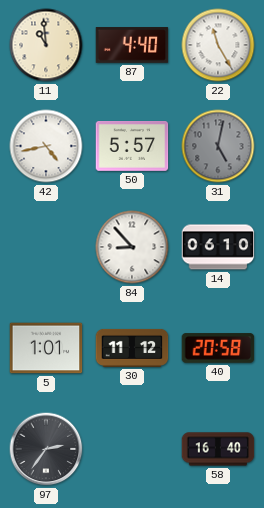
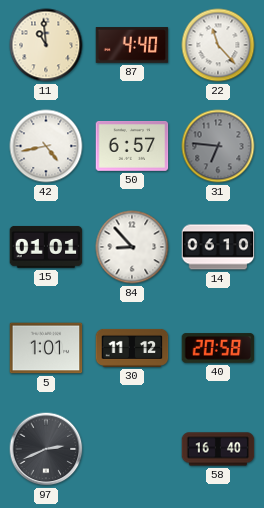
22: 11:25 -> 11:23 (218, 45)
50: 5:57 -> 6:57 (132, 147)
31: 5:02 -> 6:46 (218, 146)
15: none -> 01:01 (46, 247)
97: 2:36 -> 2:41 (46, 449)
